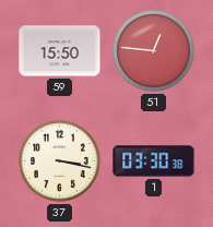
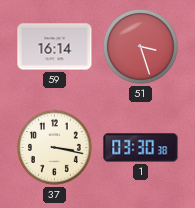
59: 15:50 -> 16:14 (55, 47)
51: 12:46 -> 3:27 (141, 47)
